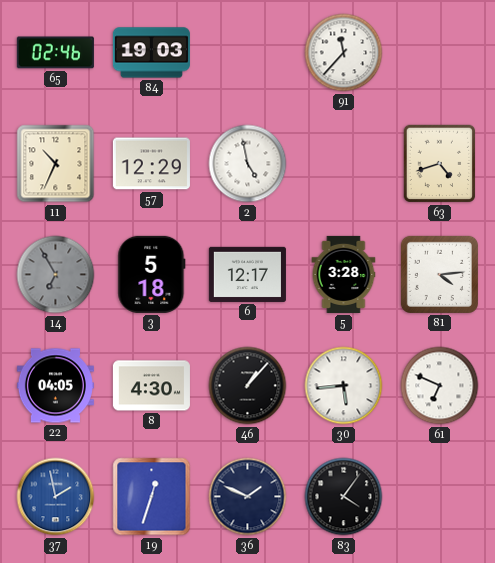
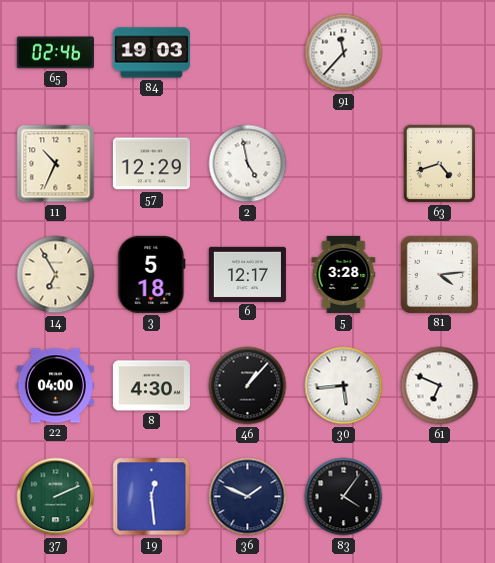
14 dial: grey -> cream (56, 275)
22: 04:05 -> 04:00 (55, 386)
37: 1:58 -> 2:11 (56, 497)
37 dial: blue -> green (56, 497)
19: 12:33 -> 12:29 (152, 497)
